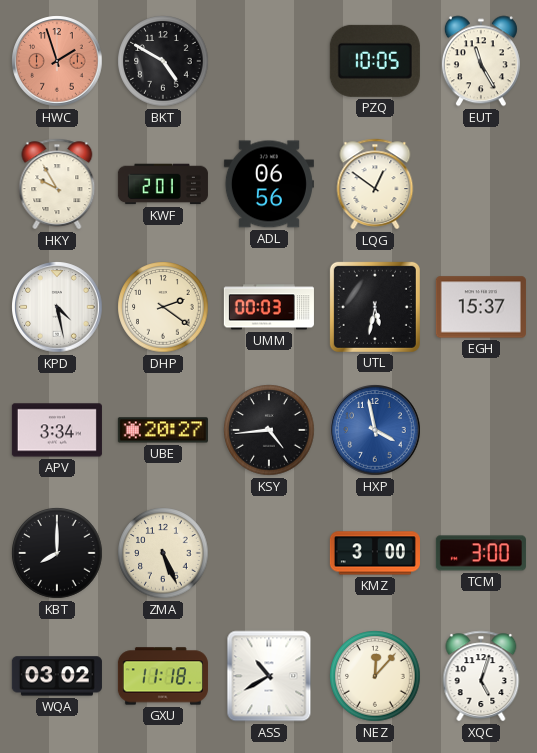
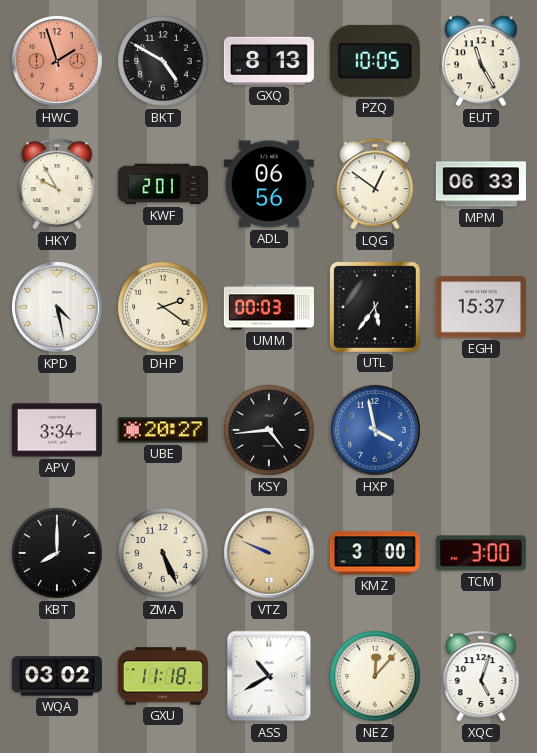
GXQ: none -> 8:13 (269, 61)
MPM: none -> 06:33 (481, 184)
UTL: 5:32 -> 5:36 (375, 307)
VTZ: none -> 9:49 (269, 553)
